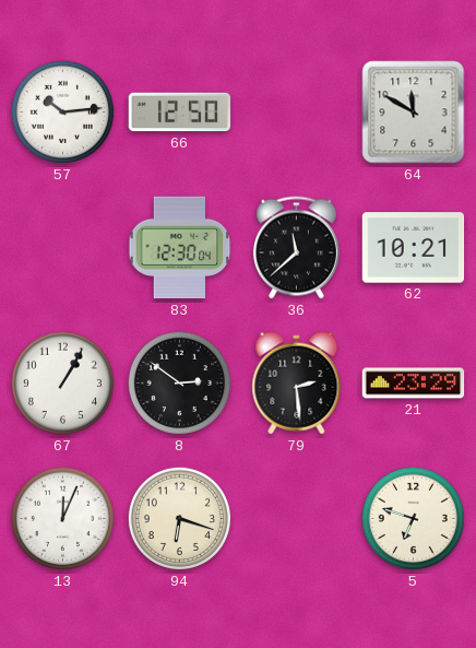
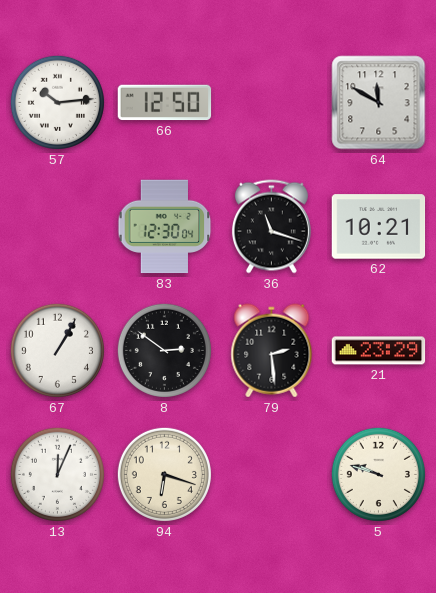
36: 11:38 -> 11:18 (271, 227)
5: 6:48 -> 9:48 (378, 474)
